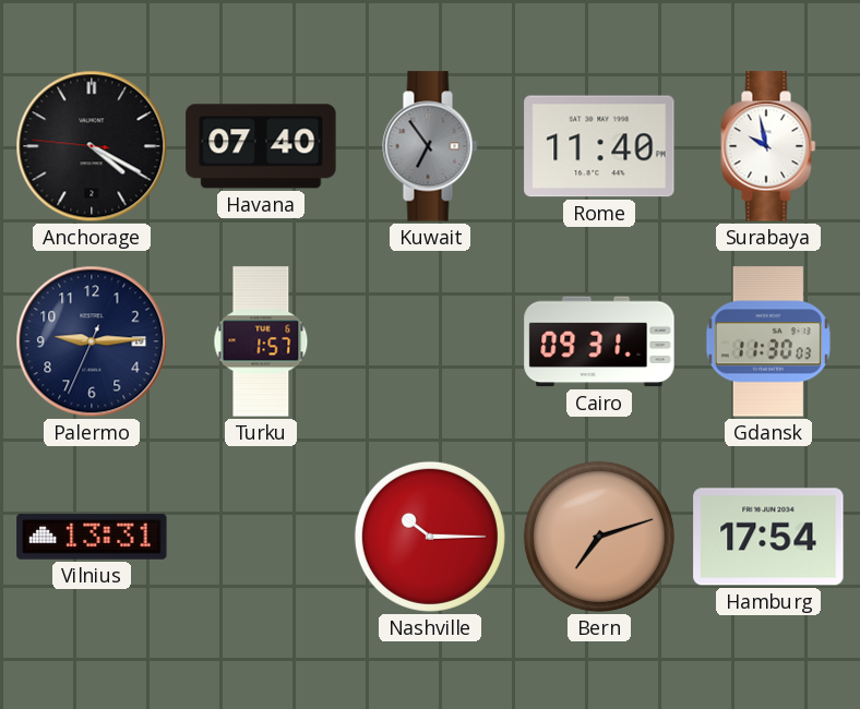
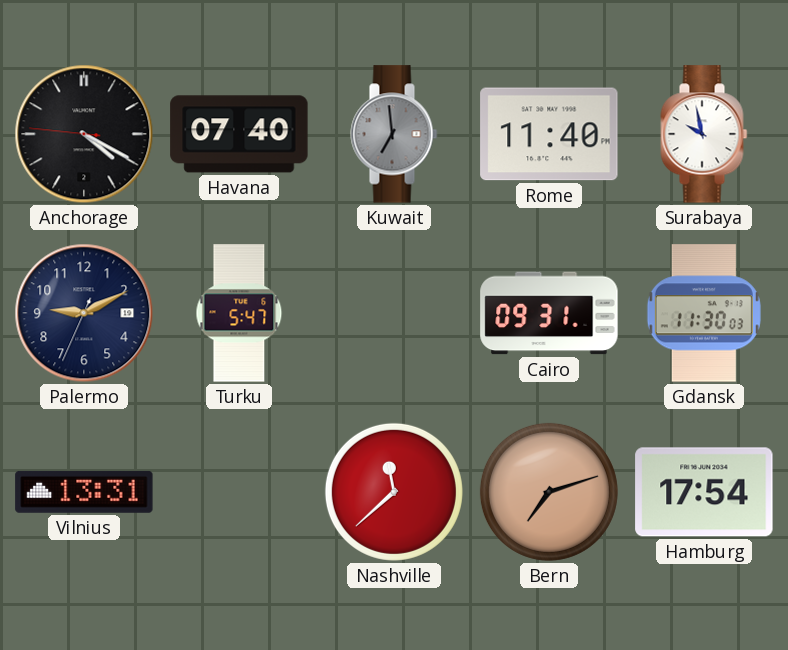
Kuwait: 6:54 -> 6:59 (394, 134)
Palermo: 9:14 -> 9:10 (84, 313)
Turku: 1:57 -> 5:47 (239, 313)
Nashville: 10:15 -> 11:38 (394, 492)
